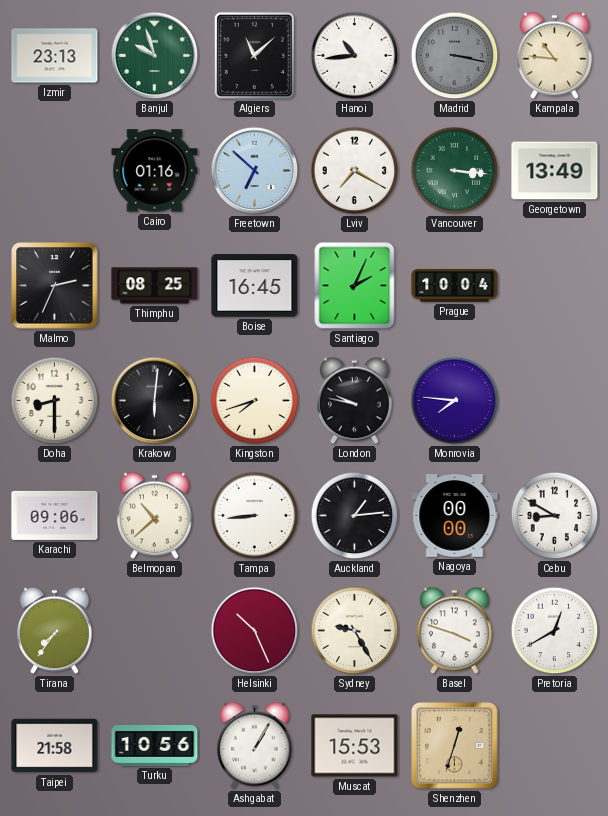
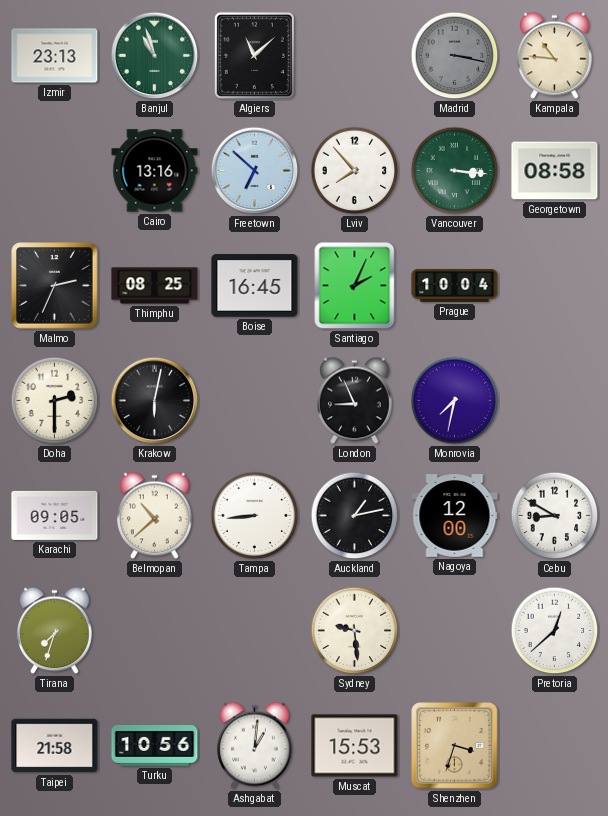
Banjul: 9:57 -> 10:57 (155, 56)
Hanoi: 10:44 -> none (355, 56)
Cairo: 01:16 -> 13:16 (155, 171)
Lviv: 7:20 -> 7:53 (355, 171)
Georgetown: 13:49 -> 08:58 (555, 171)
Doha: 8:30 -> 2:30 (55, 401)
Krakow: 6:01 -> 6:02 (155, 401)
Kingston: 7:42 -> none (255, 401)
London: 9:47 -> 8:56 (355, 401)
Monrovia: 7:46 -> 7:32 (455, 401)
Karachi: 09:06 -> 09:05 (55, 515)
Auckland: 1:14 -> 1:13 (355, 516)
Nagoya: 00:00 -> 12:00 (455, 516)
Tirana: 7:36 -> 7:33 (55, 631)
Helsinki: 10:26 -> none (255, 631)
Sydney: 9:25 -> 9:29 (355, 631)
Basel: 3:48 -> none (455, 631)
Pretoria: 12:40 -> 12:38 (555, 631)
Ashgabat: 1:05 -> 1:01 (255, 746)
Shenzhen: 12:33 -> 3:33 (455, 746)
